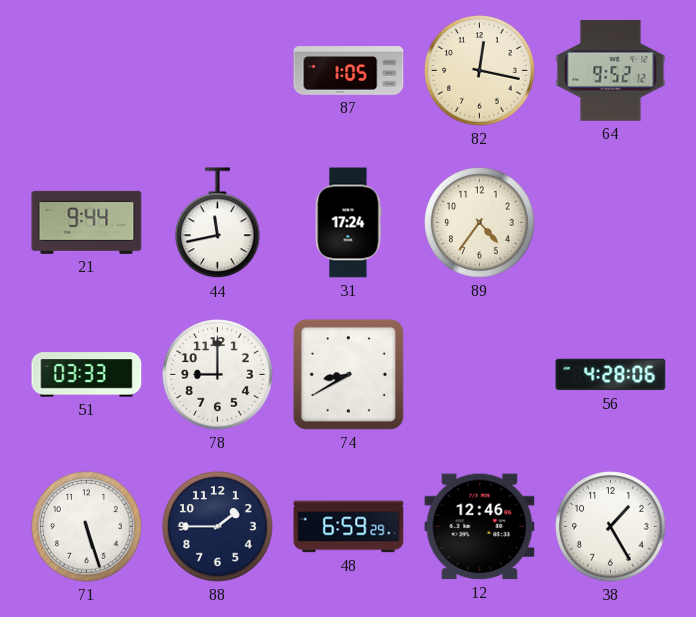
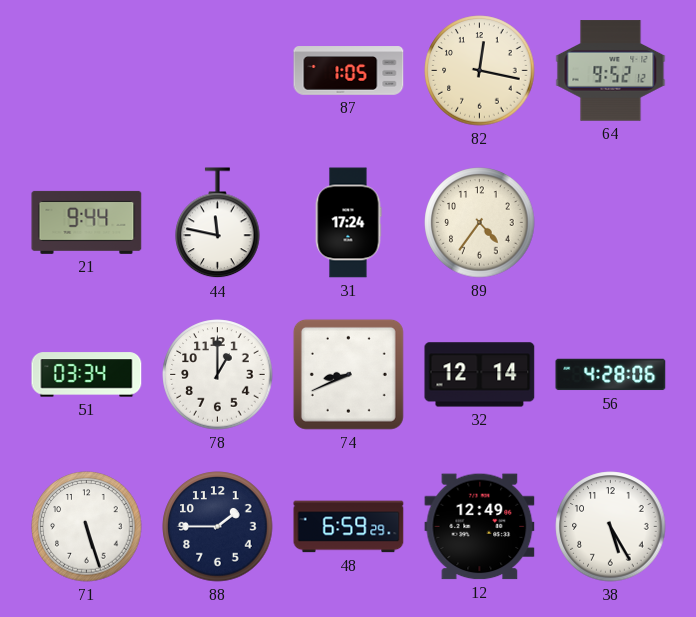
44: 11:43 -> 11:47 (218, 223)
51: 03:33 -> 03:34 (87, 375)
78: 9:00 -> 1:00 (218, 375)
74: 8:40 -> 8:41 (348, 374)
32: none -> 12:14 (480, 375)
12: 12:46 -> 12:49 (480, 527)
38: 1:25 -> 5:25 (611, 527)
